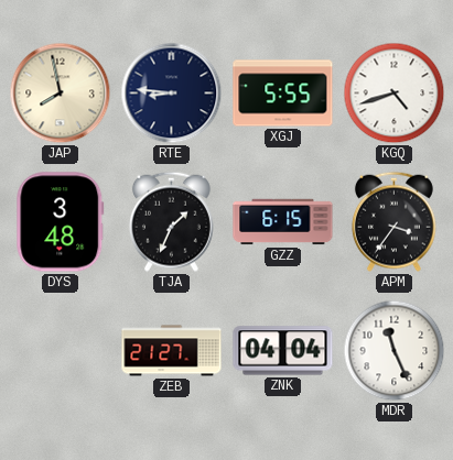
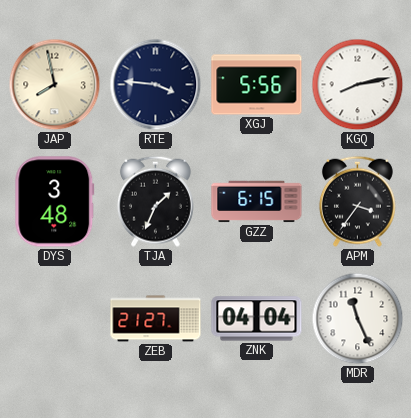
RTE: 8:46 -> 3:46 (156, 85)
XGJ: 5:55 -> 5:56 (257, 85)
KGQ: 4:42 -> 8:13 (358, 85)
